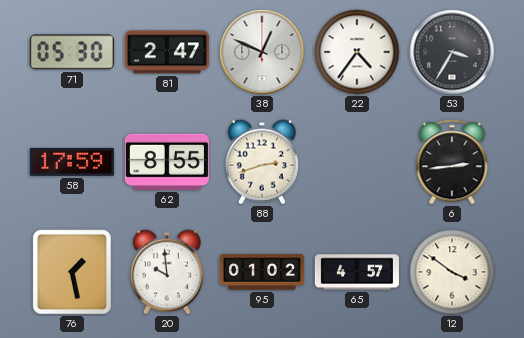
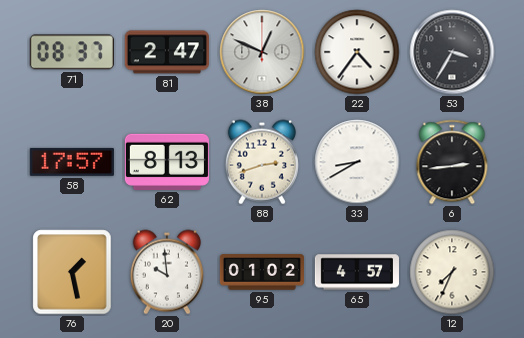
71: 05:30 -> 08:37 (72, 52)
58: 17:59 -> 17:57 (72, 162)
62: 8:55 -> 8:13 (167, 162)
33: none -> 8:40 (357, 162)
12: 3:51 -> 7:34 (452, 272)
